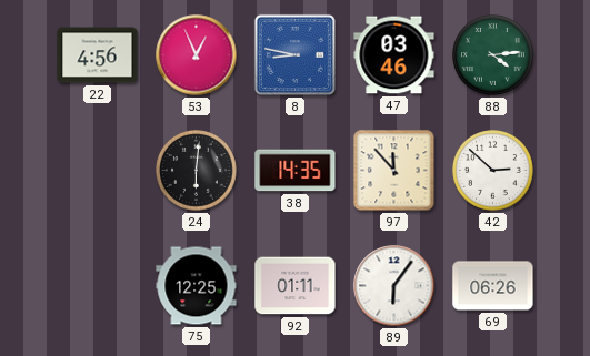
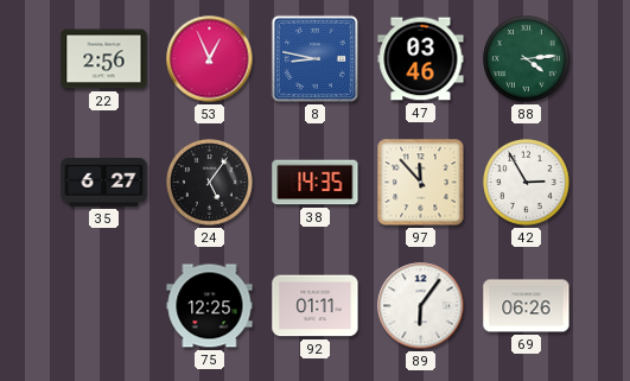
22: 4:56 -> 2:56 (104, 59)
35: none -> 6:27 (104, 183)
24: 6:01 -> 5:06 (210, 183)
42: 2:52 -> 2:55 (527, 183)
